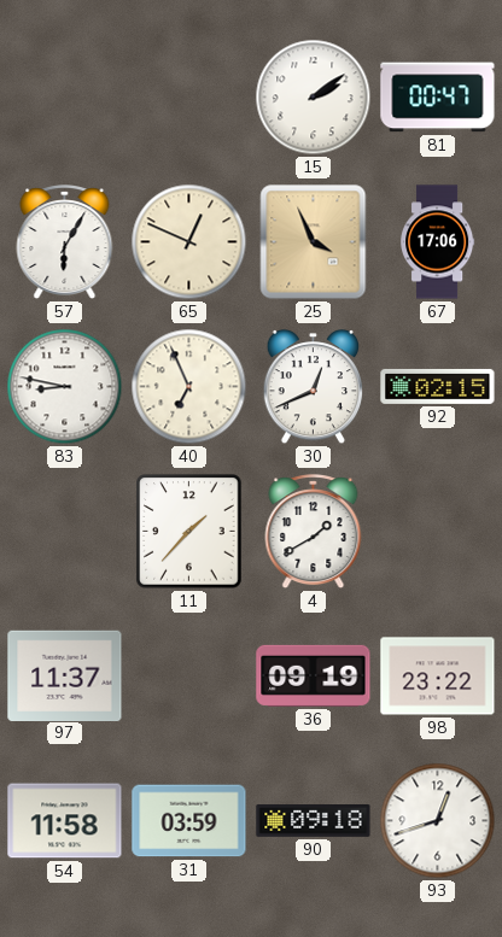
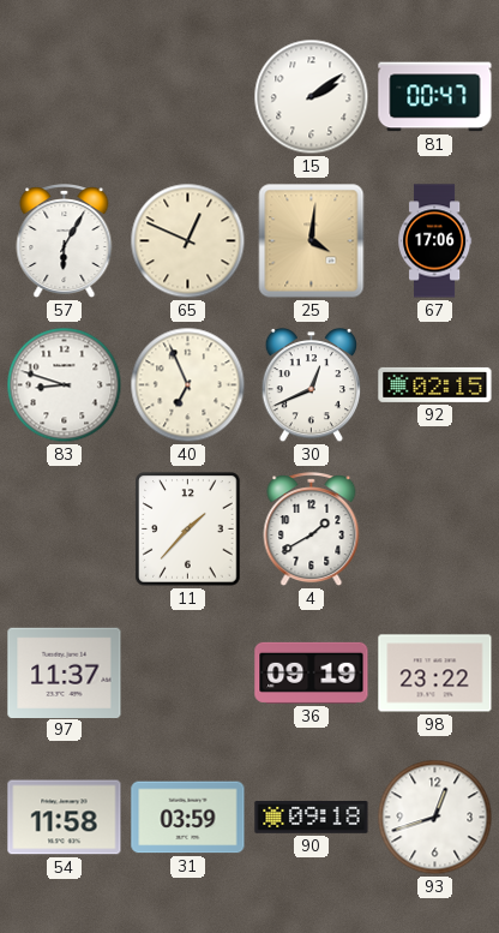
25: 3:56 -> 4:01 (312, 241)
83: 8:47 -> 8:48 (65, 385)
